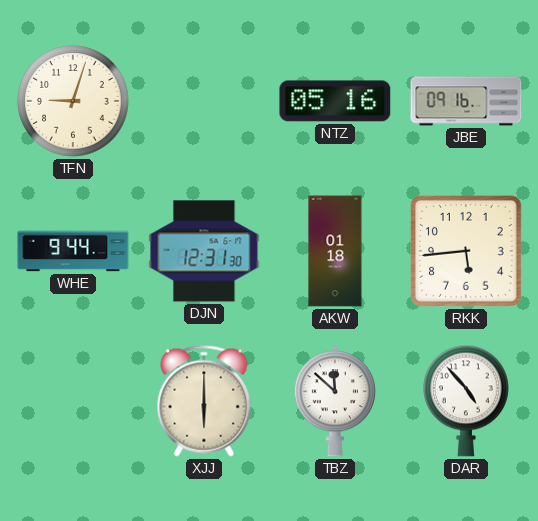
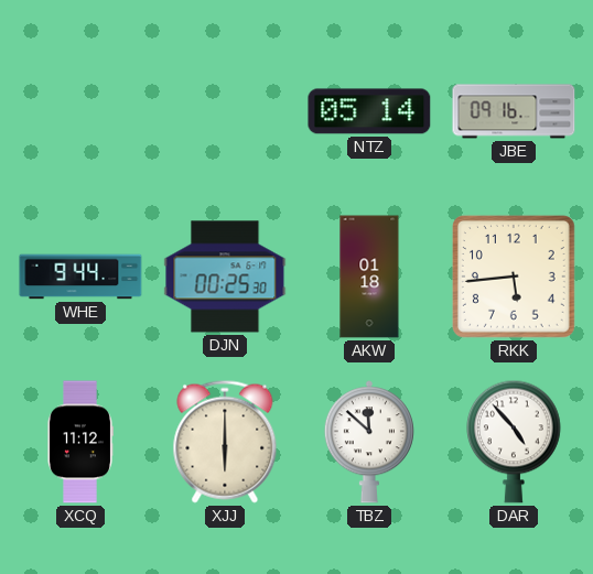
TFN: 9:03 -> none (73, 101)
NTZ: 05:16 -> 05:14 (369, 111)
DJN: 12:31 -> 00:25 (225, 277)
XCQ: none -> 11:12 (80, 442)
